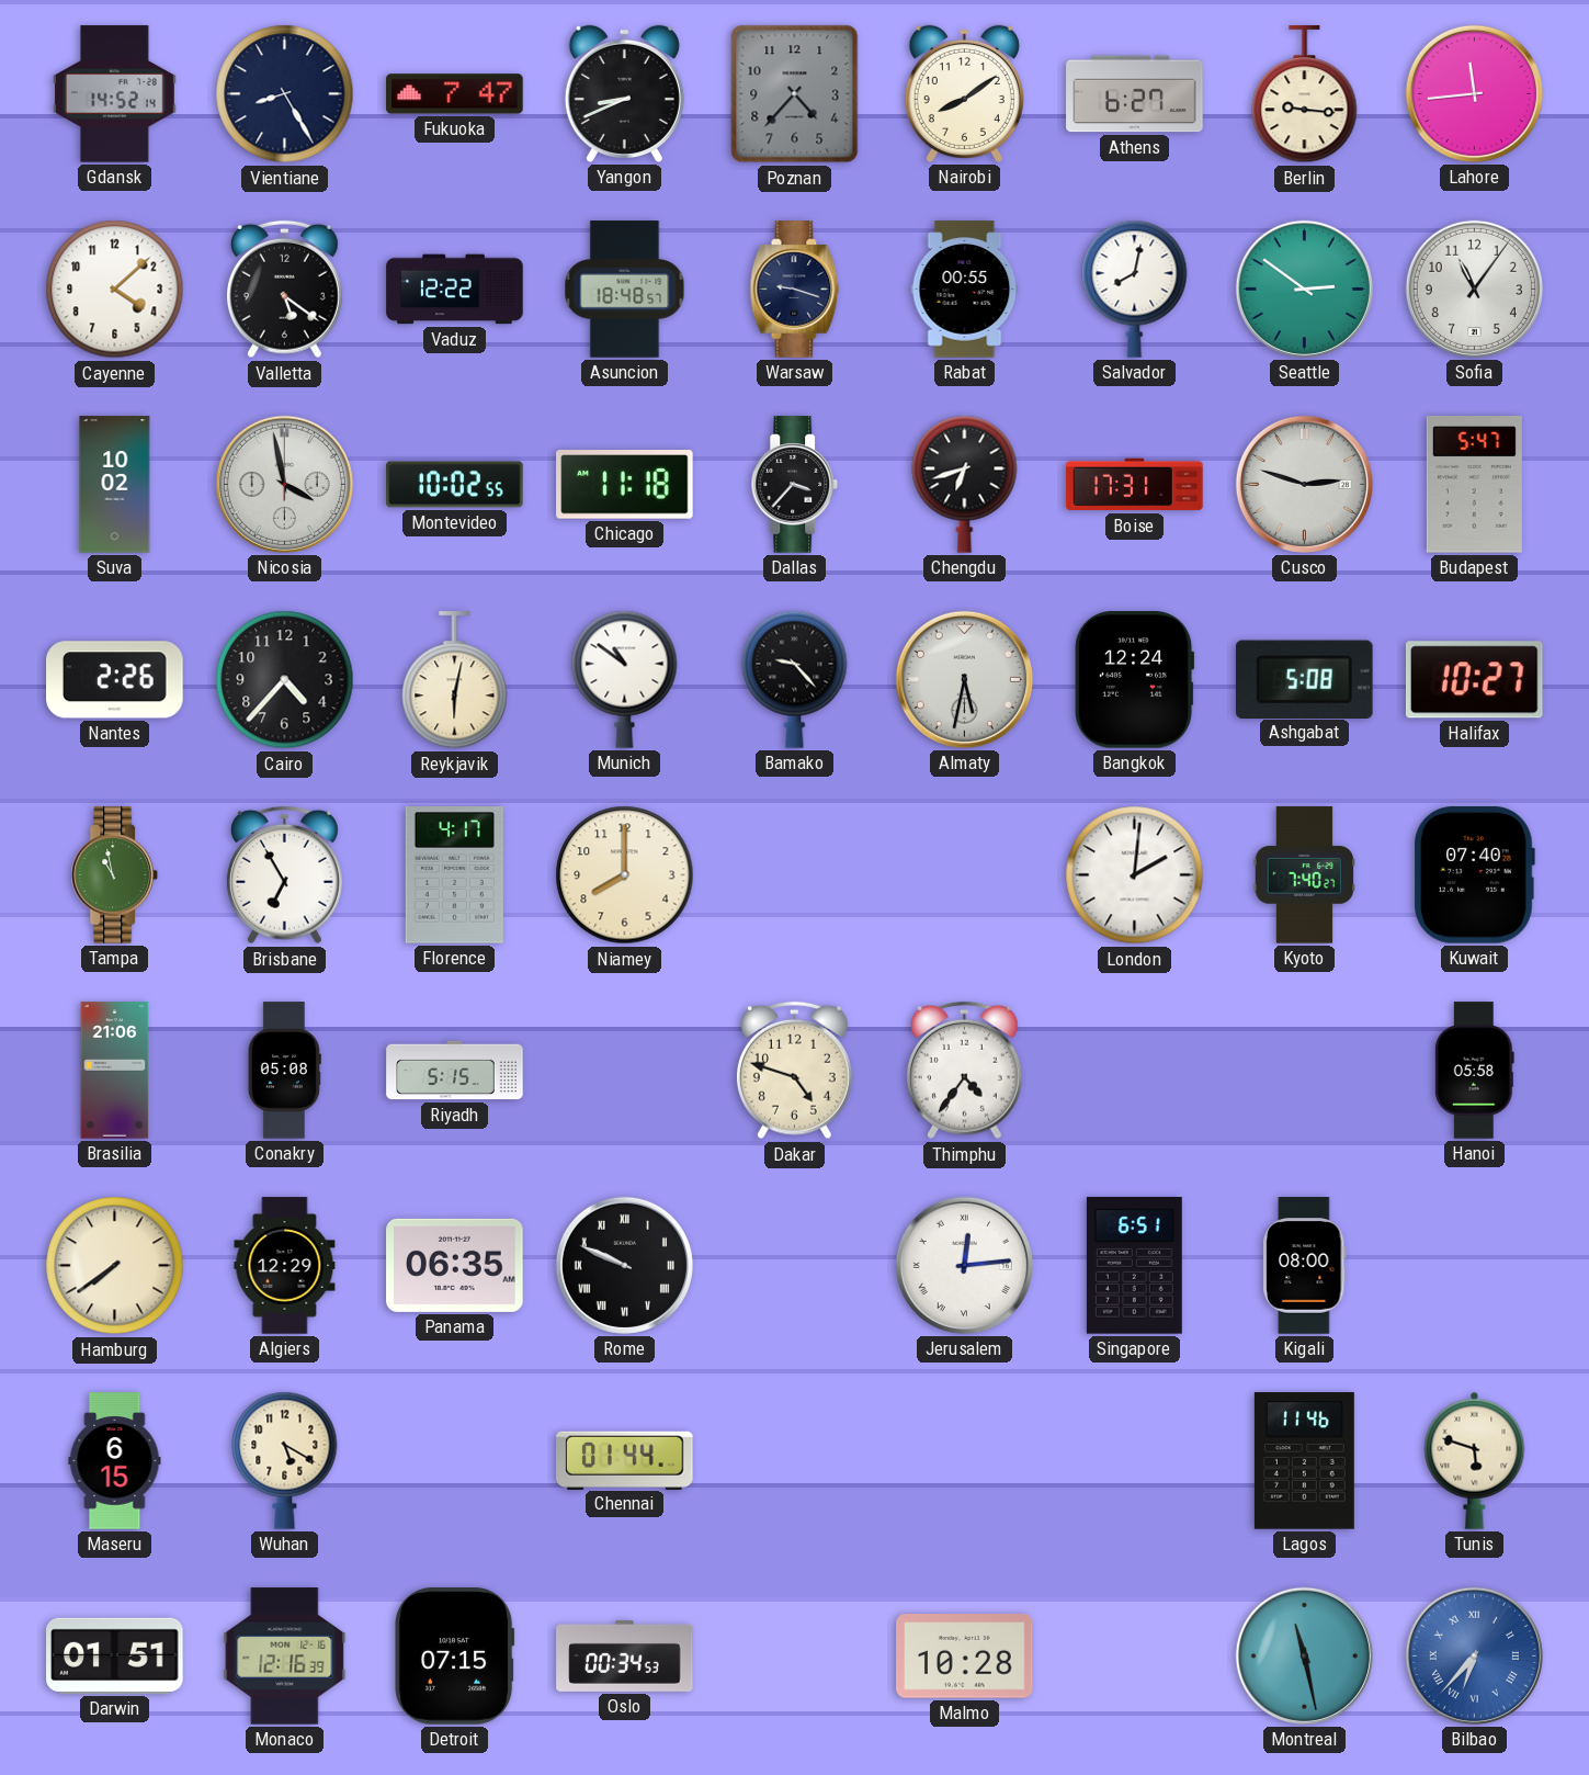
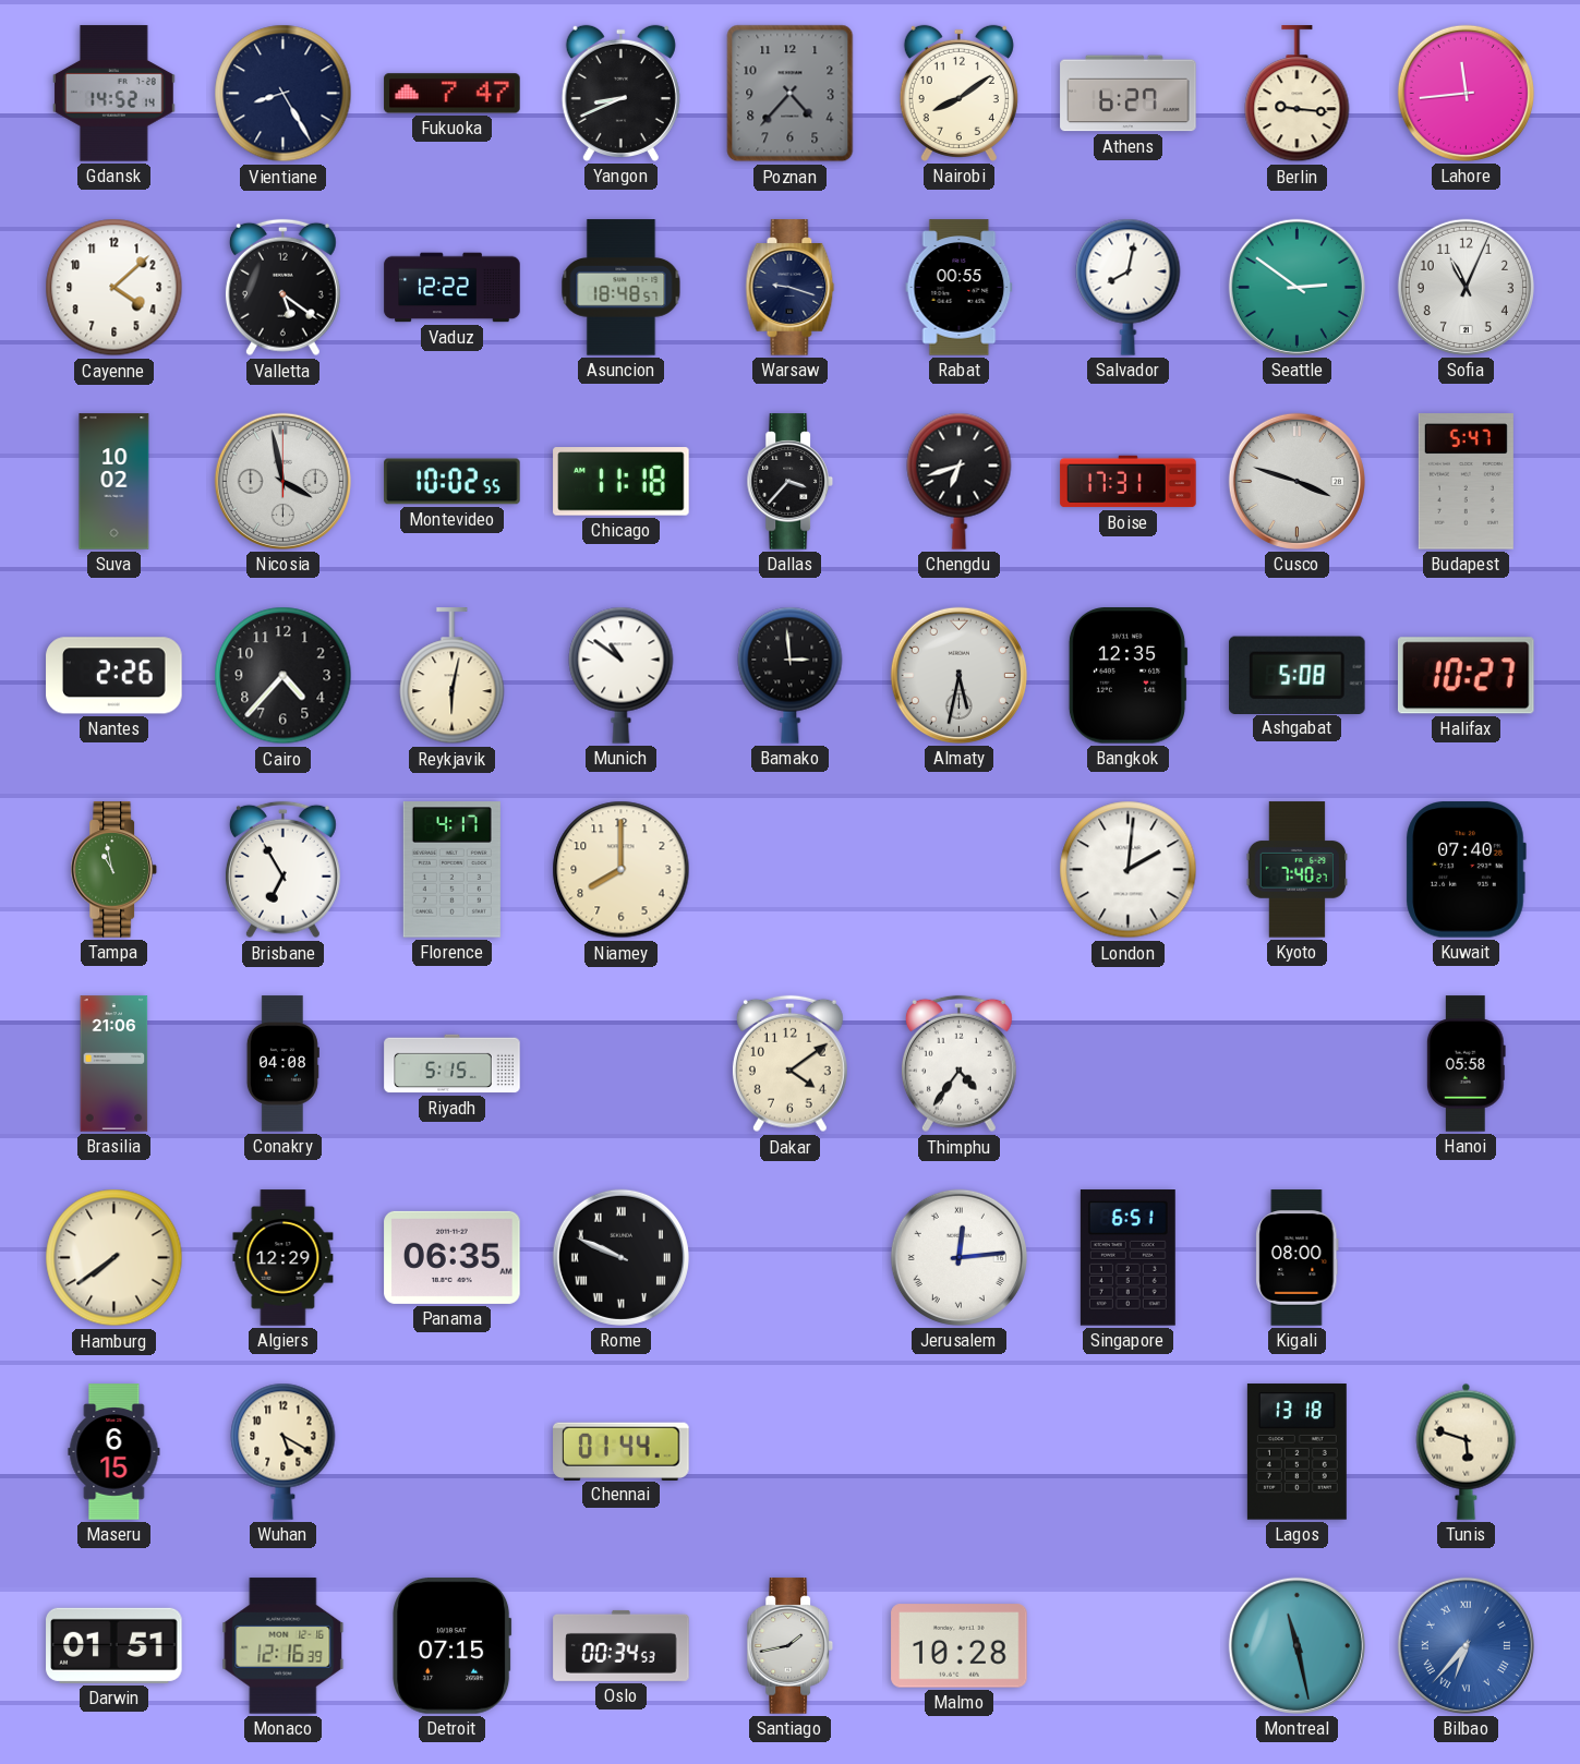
Sofia: 11:06 -> 11:04 (1466, 287)
Cusco: 2:48 -> 3:48 (1296, 481)
Bamako: 9:23 -> 2:59 (791, 675)
Bangkok: 12:24 -> 12:35 (1127, 676)
Conakry: 05:08 -> 04:08 (282, 1064)
Dakar: 4:48 -> 4:09 (789, 1064)
Lagos: 11:46 -> 13:18 (1296, 1452)
Santiago: none -> 1:43 (791, 1646)
